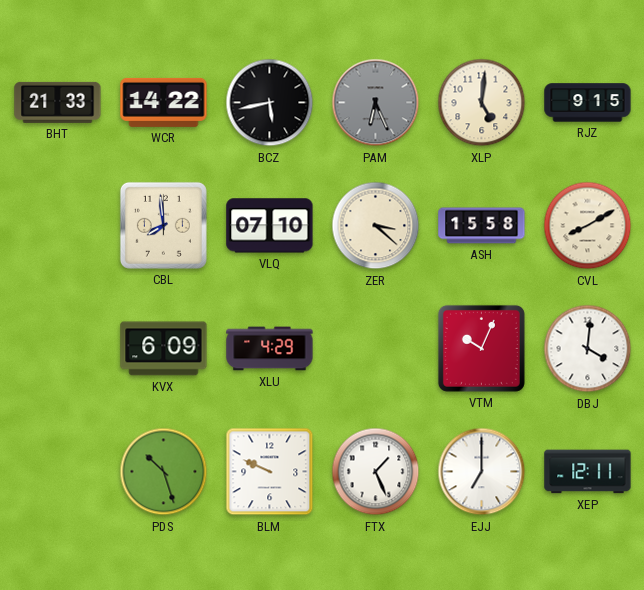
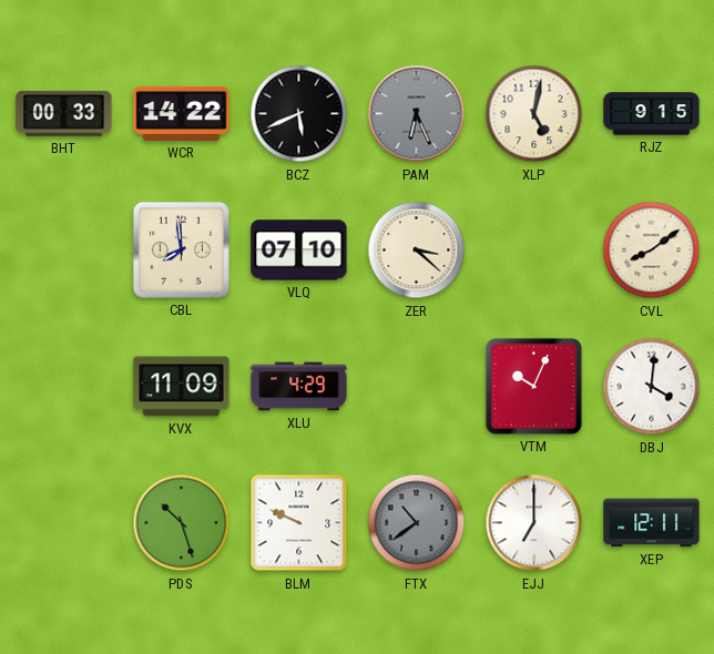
BHT: 21:33 -> 00:33 (64, 113)
BCZ: 5:43 -> 5:41 (299, 114)
XLP: 5:01 -> 5:02 (534, 114)
ASH: 15:58 -> none (482, 226)
CVL: 8:10 -> 8:09 (652, 251)
KVX: 6:09 -> 11:09 (182, 387)
FTX: 1:26 -> 10:39 (417, 523)
FTX dial: white -> grey (417, 523)
